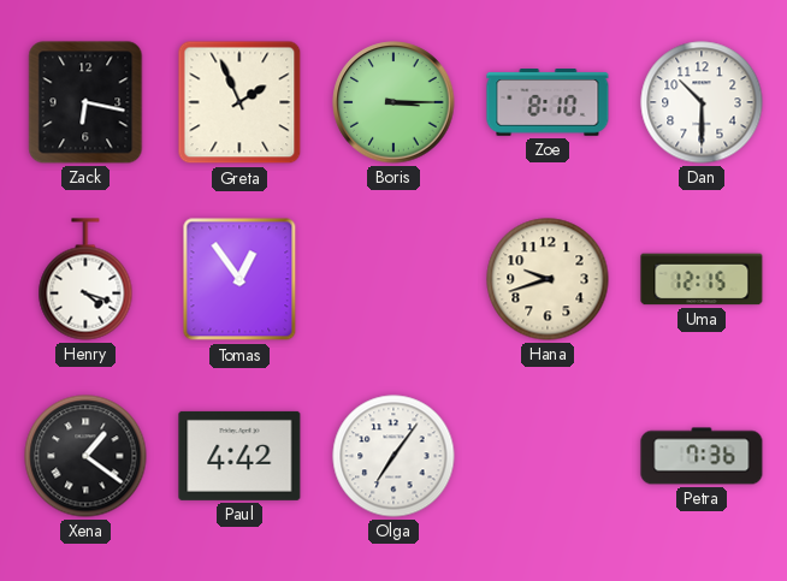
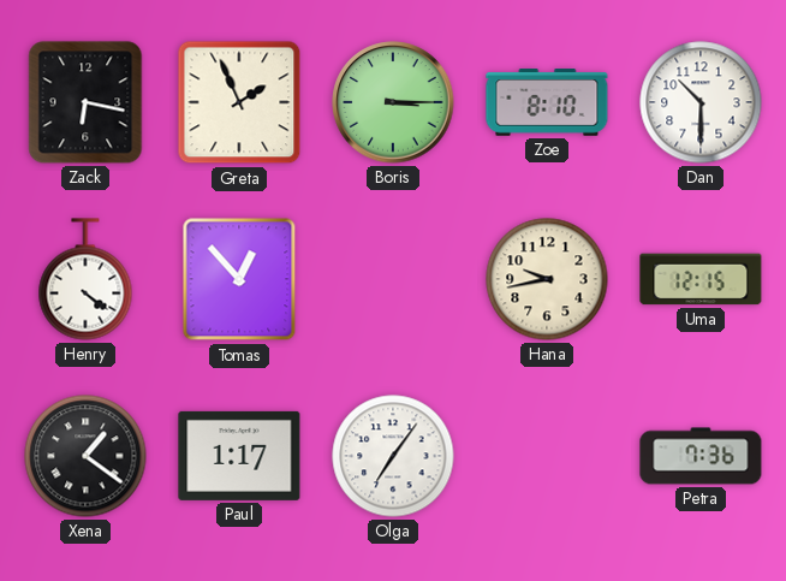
Henry: 4:18 -> 4:21 (85, 279)
Tomas: 12:54 -> 12:53 (239, 279)
Hana: 9:42 -> 9:43 (547, 279)
Paul: 4:42 -> 1:17 (239, 456)
